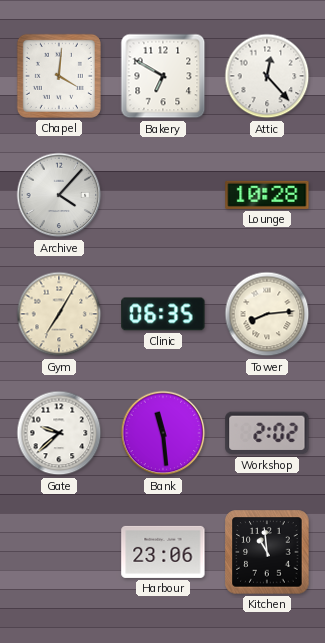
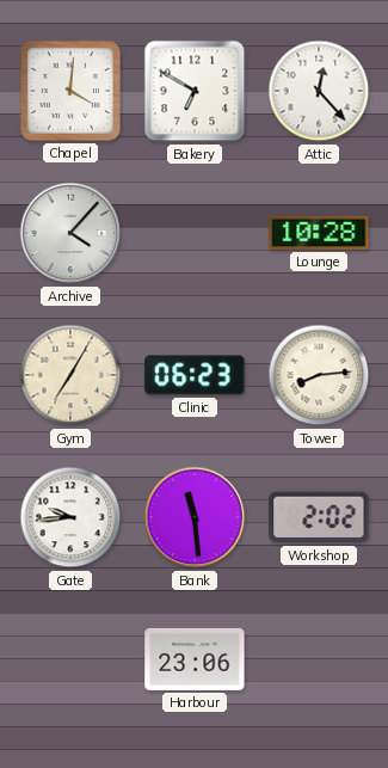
Clinic: 06:35 -> 06:23 (195, 375)
Gate: 9:38 -> 9:44 (70, 517)
Kitchen: 10:59 -> none (267, 552)
